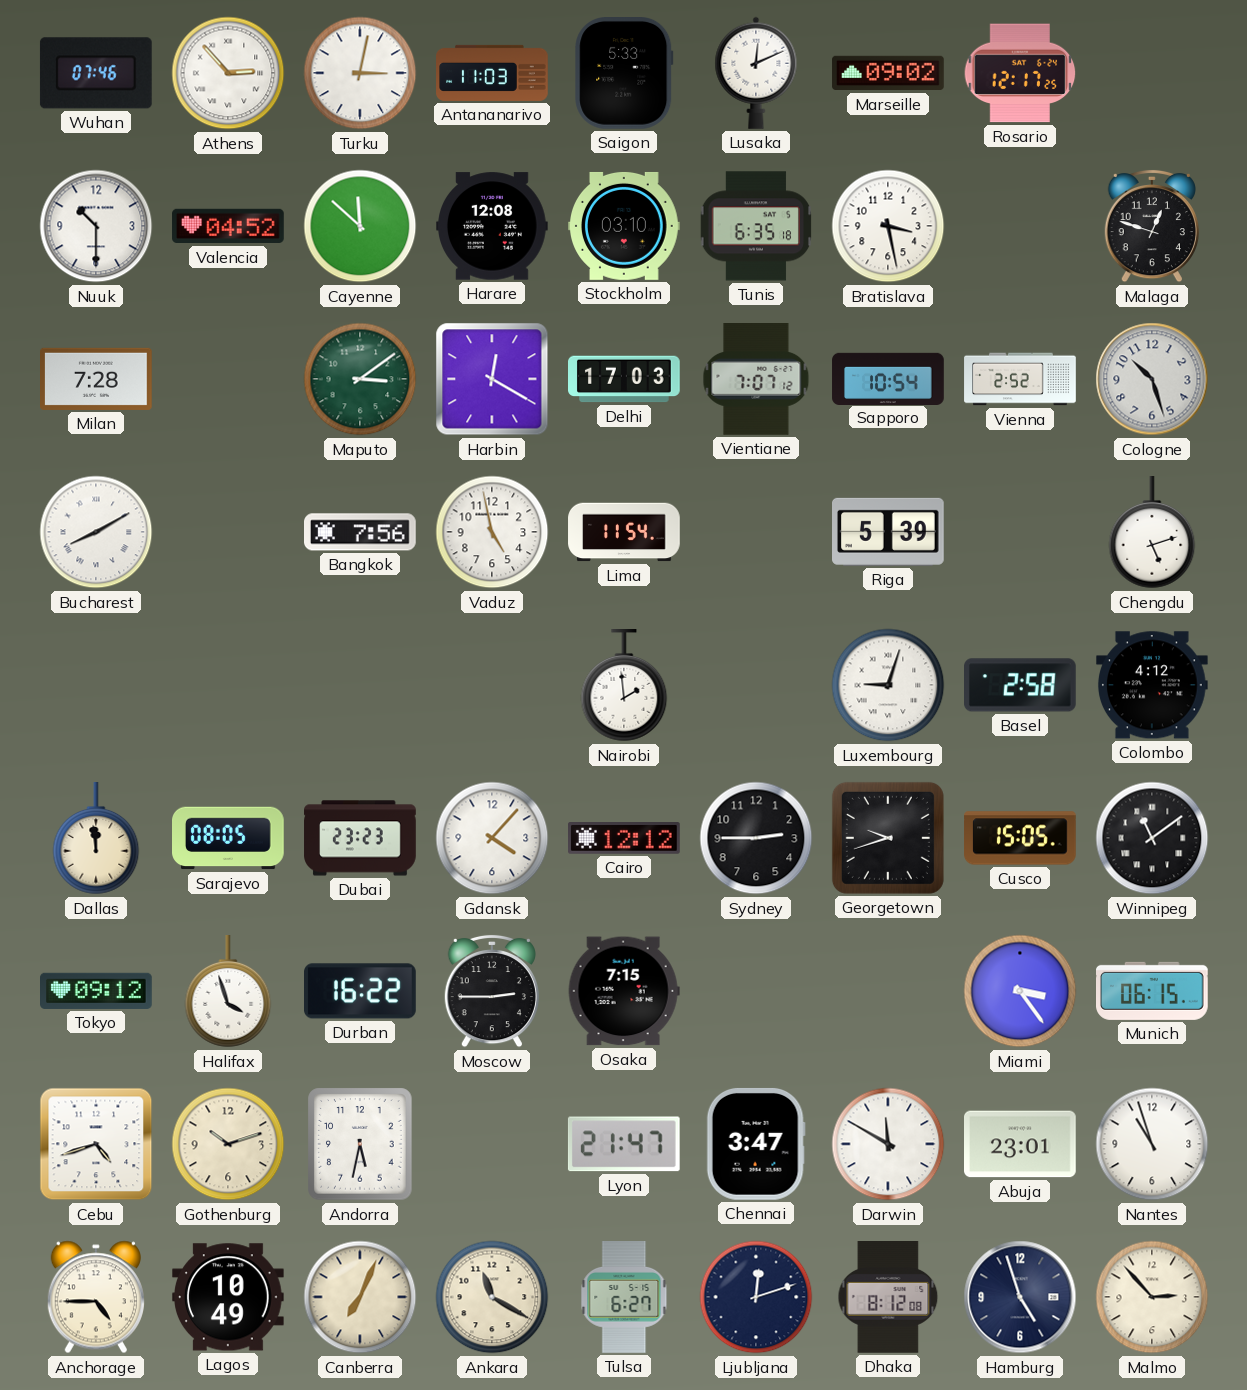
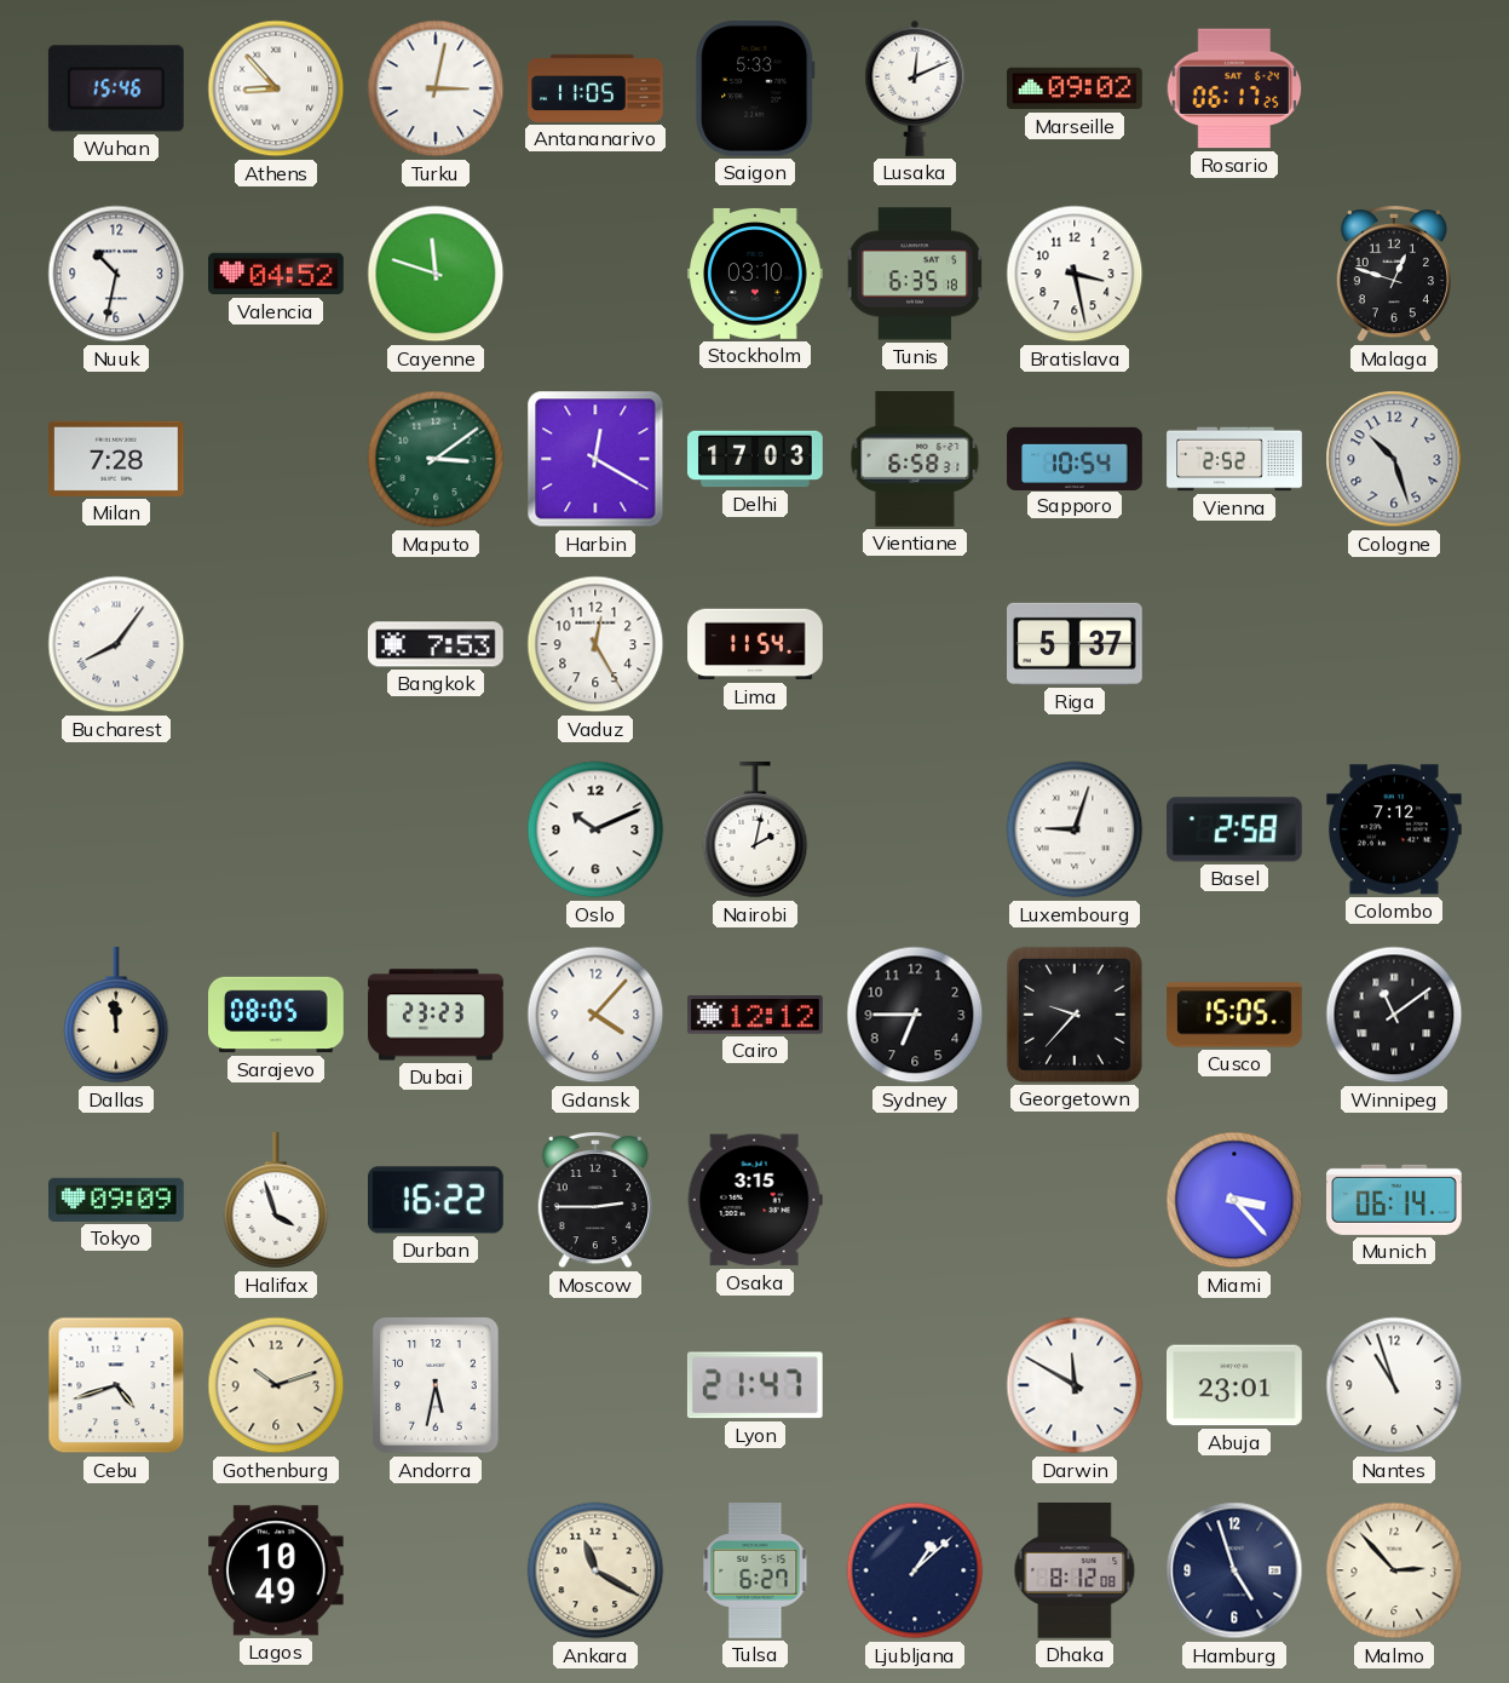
Wuhan: 07:46 -> 15:46 (116, 88)
Athens: 2:53 -> 8:53 (276, 88)
Antananarivo: 11:03 -> 11:05 (595, 88)
Rosario: 12:17 -> 06:17 (1234, 88)
Nuuk: 10:30 -> 10:32 (116, 274)
Cayenne: 11:52 -> 11:48 (436, 274)
Harare: 12:08 -> none (493, 226)
Vientiane: 7:07 -> 6:58 (915, 460)
Bucharest: 8:10 -> 8:06 (116, 644)
Bangkok: 7:56 -> 7:53 (437, 644)
Vaduz: 4:58 -> 12:25 (595, 644)
Riga: 5:39 -> 5:37 (1076, 644)
Chengdu: 5:12 -> none (1152, 533)
Oslo: none -> 10:11 (595, 829)
Nairobi: 1:59 -> 2:02 (755, 831)
Colombo: 4:12 -> 7:12 (1395, 829)
Sydney: 2:45 -> 6:45 (915, 1015)
Georgetown: 9:42 -> 9:37 (1075, 1015)
Tokyo: 09:12 -> 09:09 (117, 1200)
Osaka: 7:15 -> 3:15 (755, 1200)
Miami: 3:24 -> 3:23 (1234, 1200)
Munich: 06:15 -> 06:14 (1395, 1200)
Chennai: 3:47 -> none (756, 1144)
Anchorage: 4:45 -> none (96, 1297)
Canberra: 7:04 -> none (360, 1297)
Ljubljana: 12:12 -> 1:08 (915, 1570)
